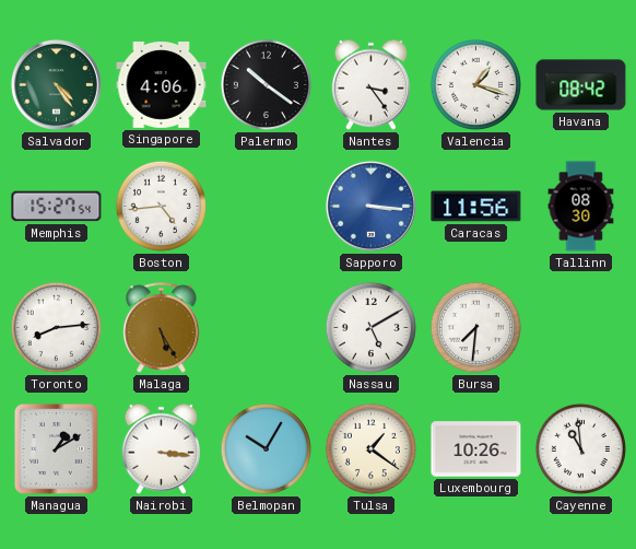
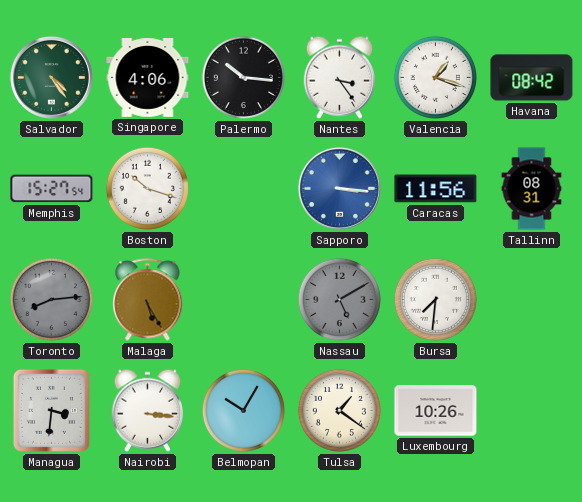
Palermo: 10:21 -> 10:16 (243, 77)
Boston: 4:44 -> 10:18 (147, 188)
Tallinn: 08:30 -> 08:31 (532, 189)
Toronto dial: white -> grey (51, 299)
Nassau dial: white -> grey (339, 299)
Managua: 1:10 -> 3:31 (51, 410)
Cayenne: 10:59 -> none (580, 448)
